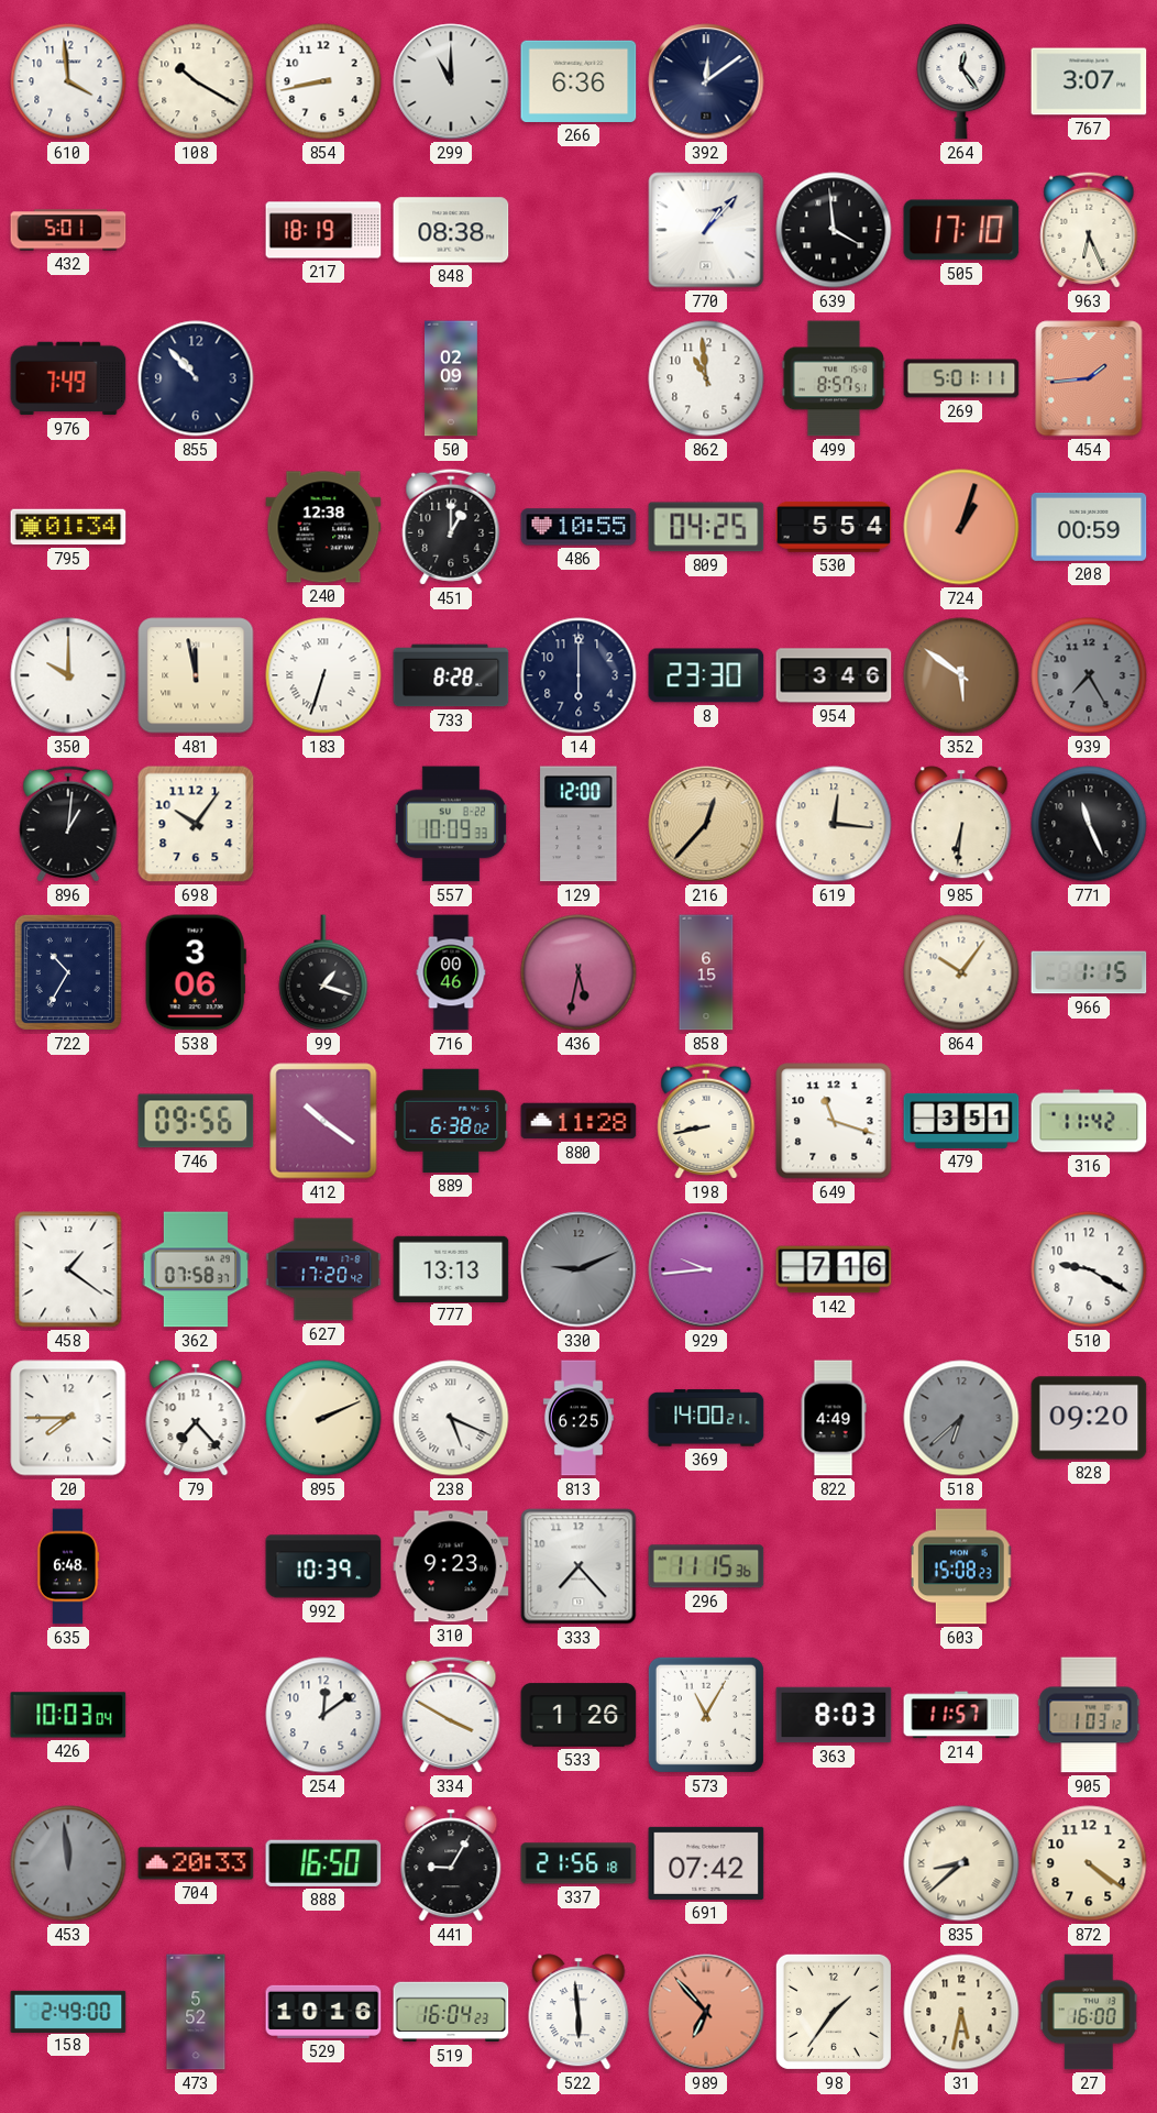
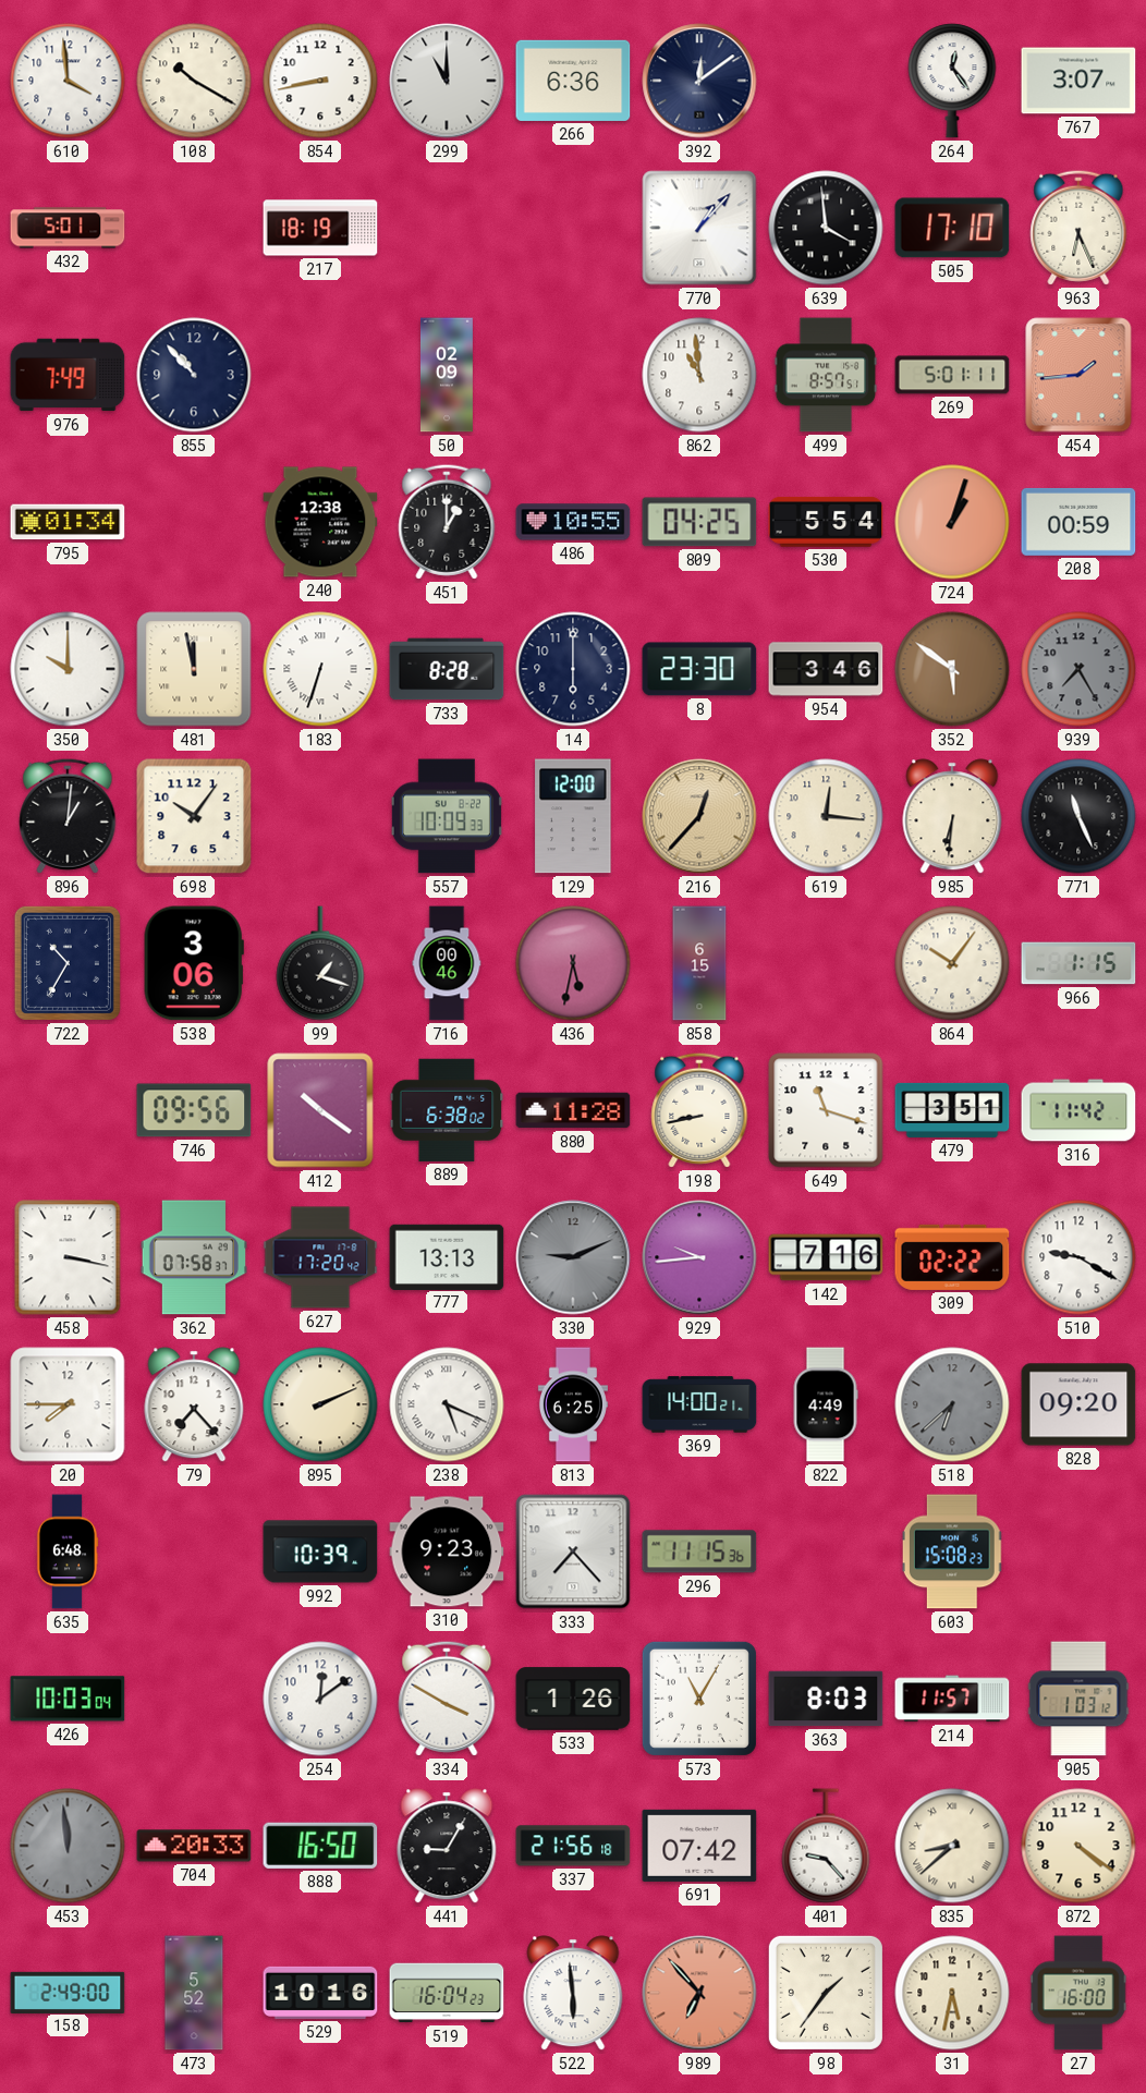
848: 08:38 -> none (451, 230)
458: 1:21 -> 3:17 (68, 1257)
309: none -> 02:22 (952, 1257)
401: none -> 9:23 (826, 1846)
